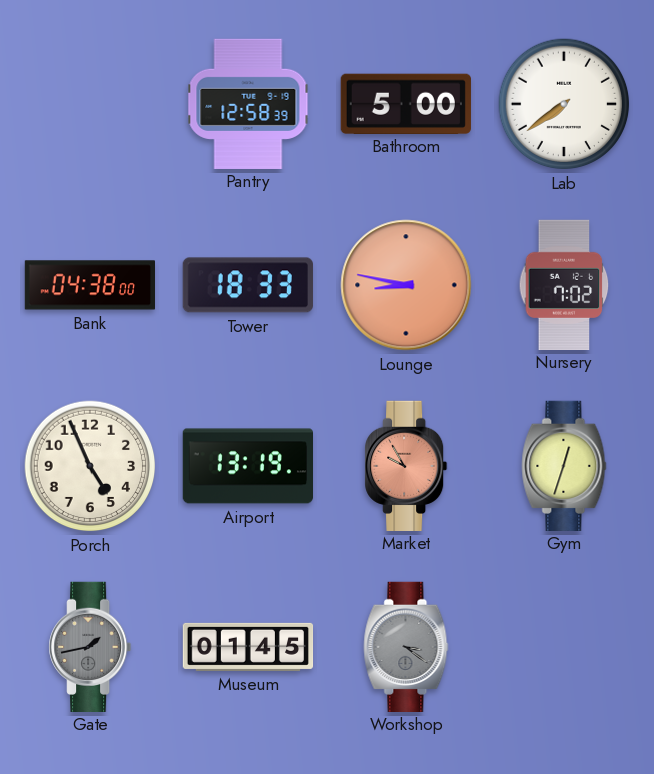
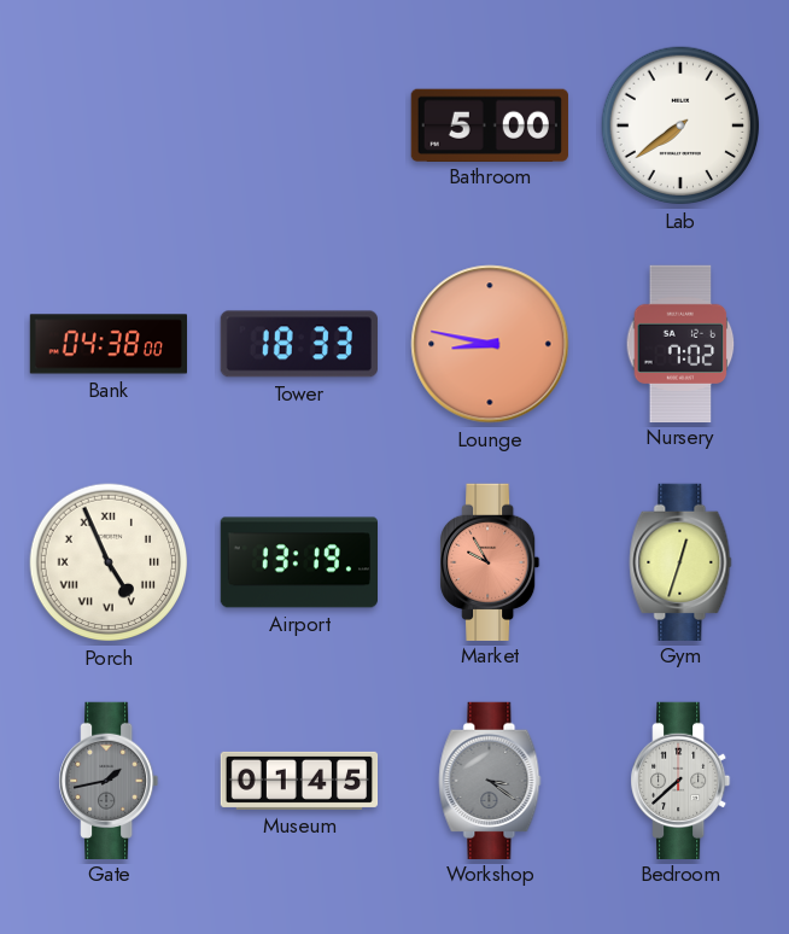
Pantry: 12:58 -> none (248, 103)
Porch numerals: Arabic -> Roman (109, 562)
Bedroom: none -> 7:38 (680, 780)
